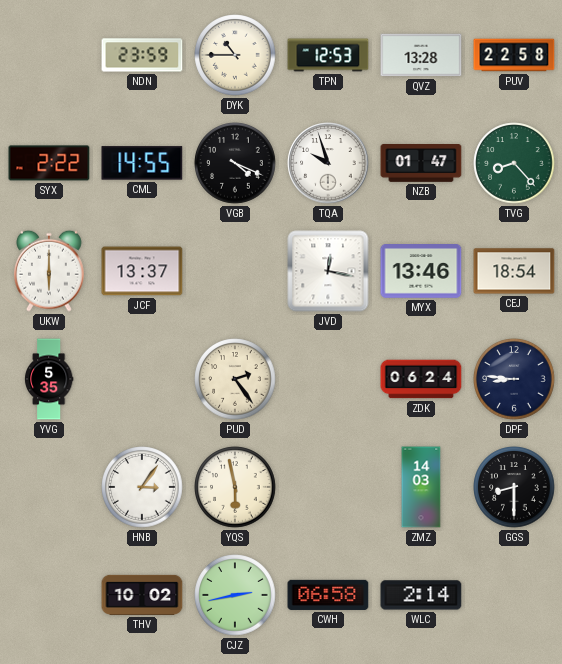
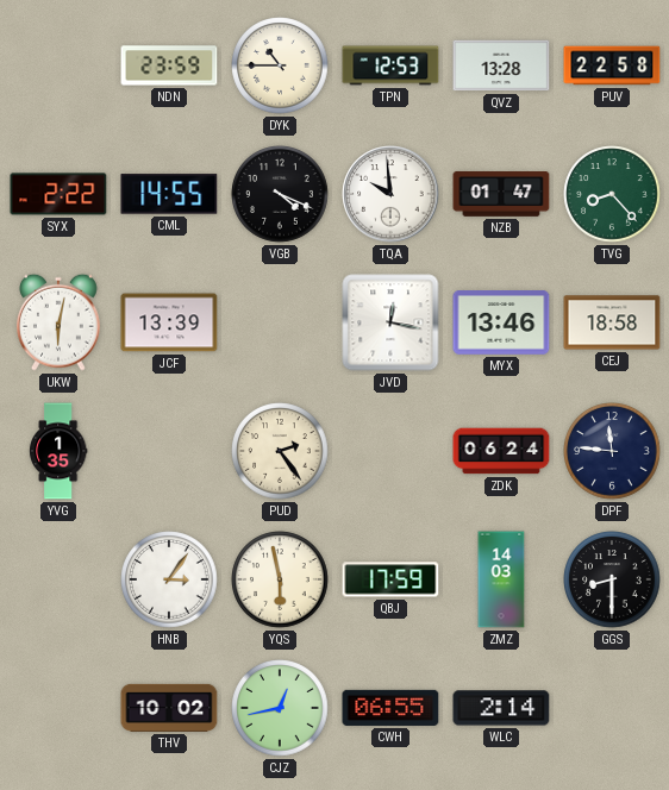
TQA: 9:57 -> 9:59 (390, 194)
UKW: 6:00 -> 6:02 (60, 322)
JCF: 13:37 -> 13:39 (169, 322)
CEJ: 18:54 -> 18:58 (612, 322)
YVG: 5:35 -> 1:35 (58, 451)
DPF: 8:46 -> 11:46 (612, 451)
QBJ: none -> 17:59 (390, 579)
CJZ: 2:43 -> 12:43 (280, 708)
CWH: 06:58 -> 06:55 (390, 708)
